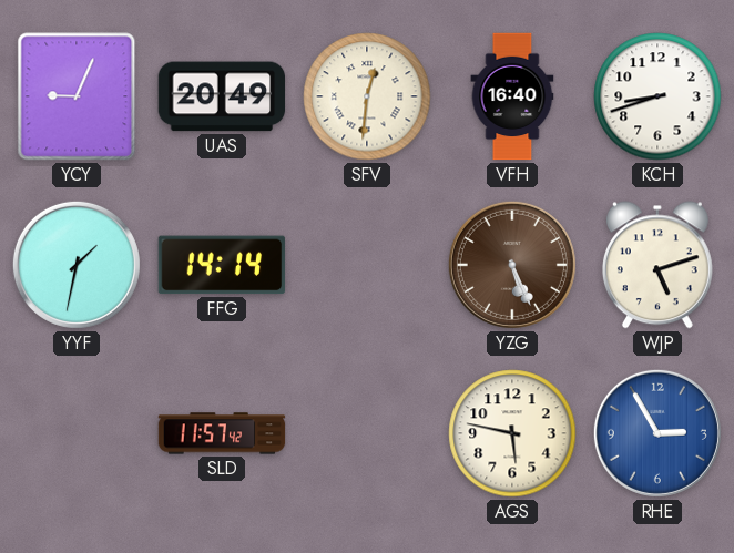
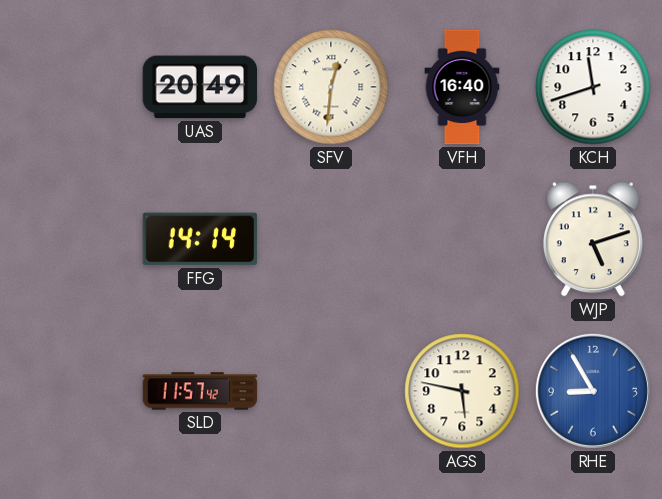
YCY: 9:04 -> none (77, 96)
KCH: 8:42 -> 11:42 (593, 87)
YYF: 1:32 -> none (77, 265)
YZG: 5:26 -> none (512, 265)
RHE: 2:55 -> 8:55 (593, 391)
